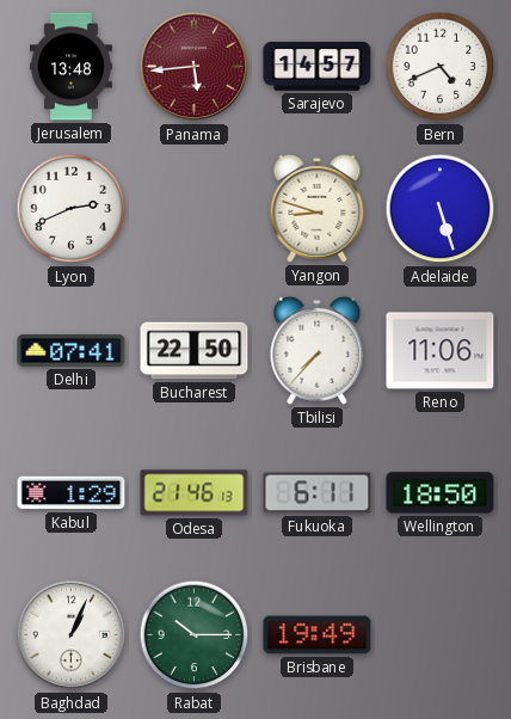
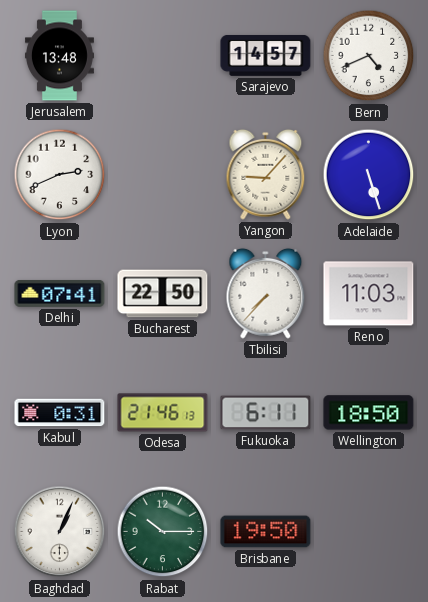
Panama: 5:44 -> none (195, 67)
Yangon: 8:48 -> 9:07 (266, 174)
Reno: 11:06 -> 11:03 (369, 294)
Kabul: 1:29 -> 0:31 (60, 413)
Brisbane: 19:49 -> 19:50 (266, 532)
